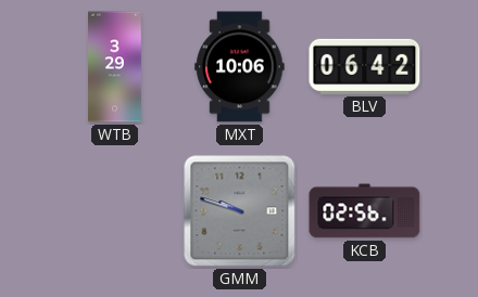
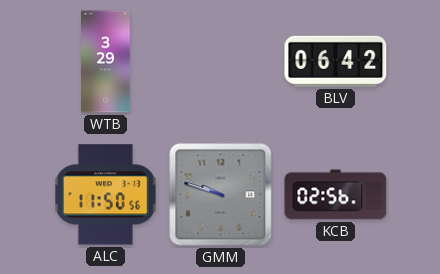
MXT: 10:06 -> none (240, 67)
ALC: none -> 11:50 (106, 195)
